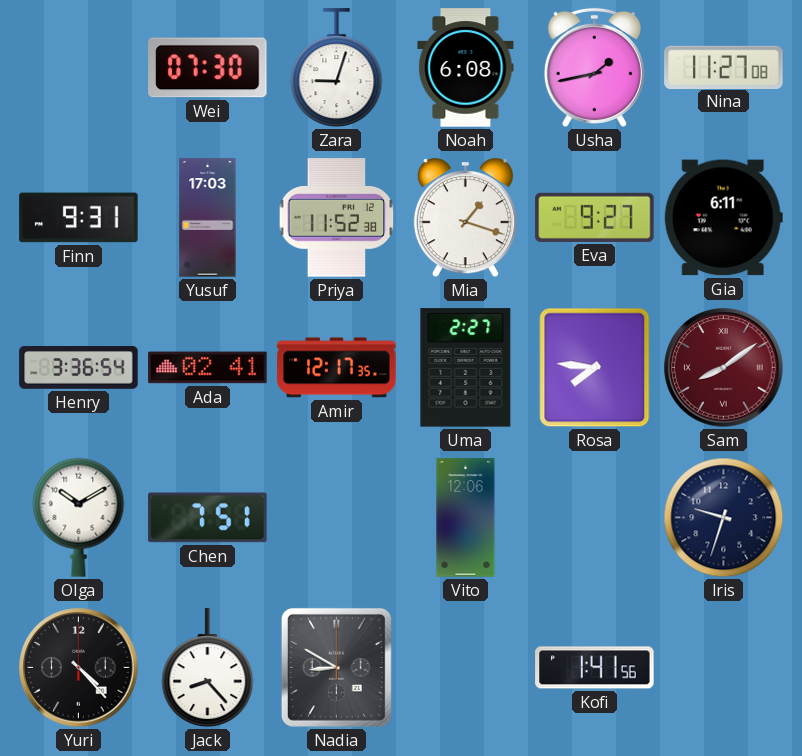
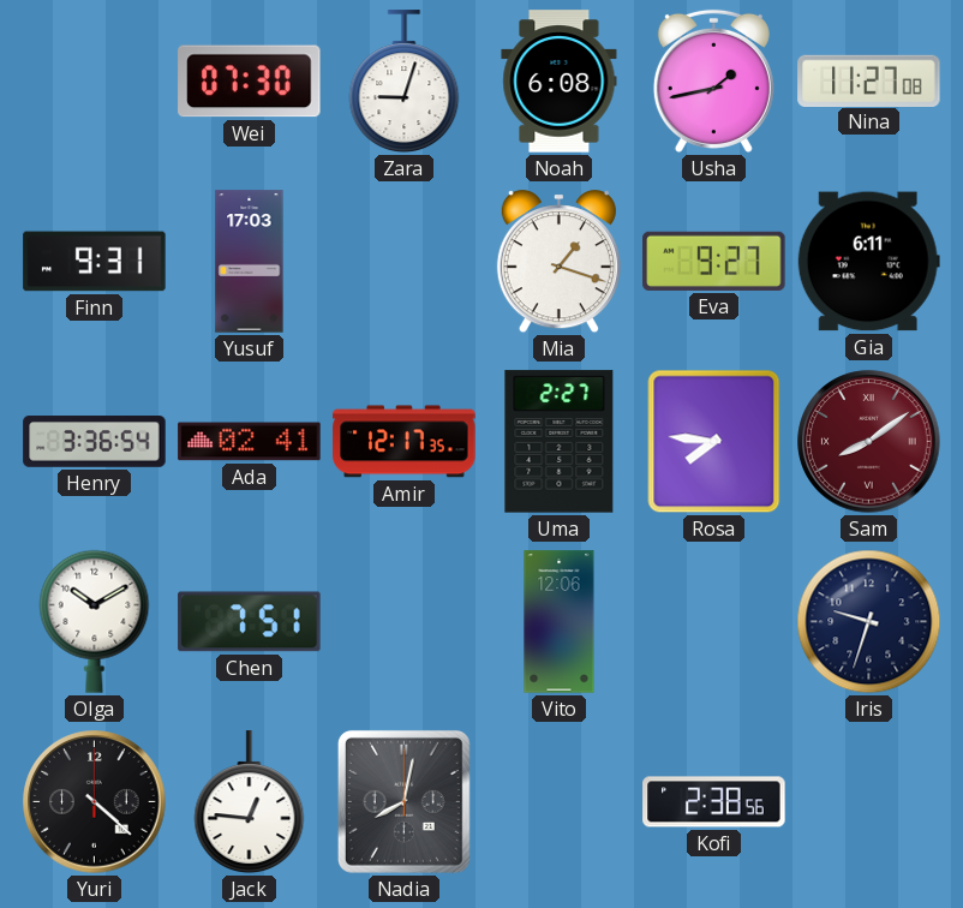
Priya: 11:52 -> none (337, 218)
Yuri: 4:23 -> 4:22 (95, 802)
Jack: 8:23 -> 12:46 (250, 802)
Nadia: 8:50 -> 8:02 (403, 801)
Kofi: 1:41 -> 2:38 (714, 802)
